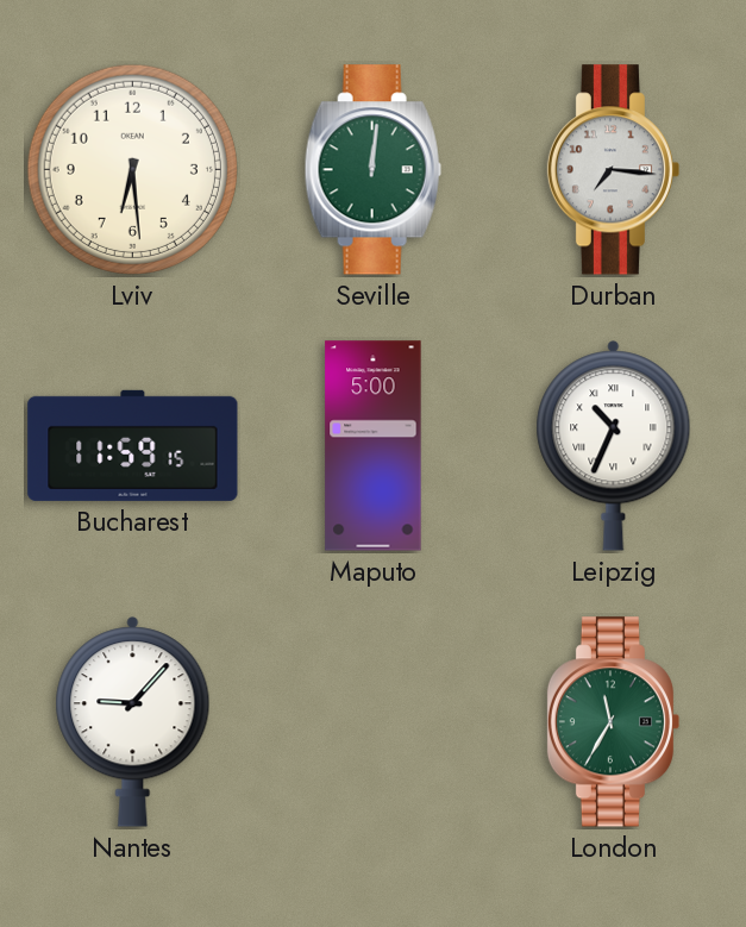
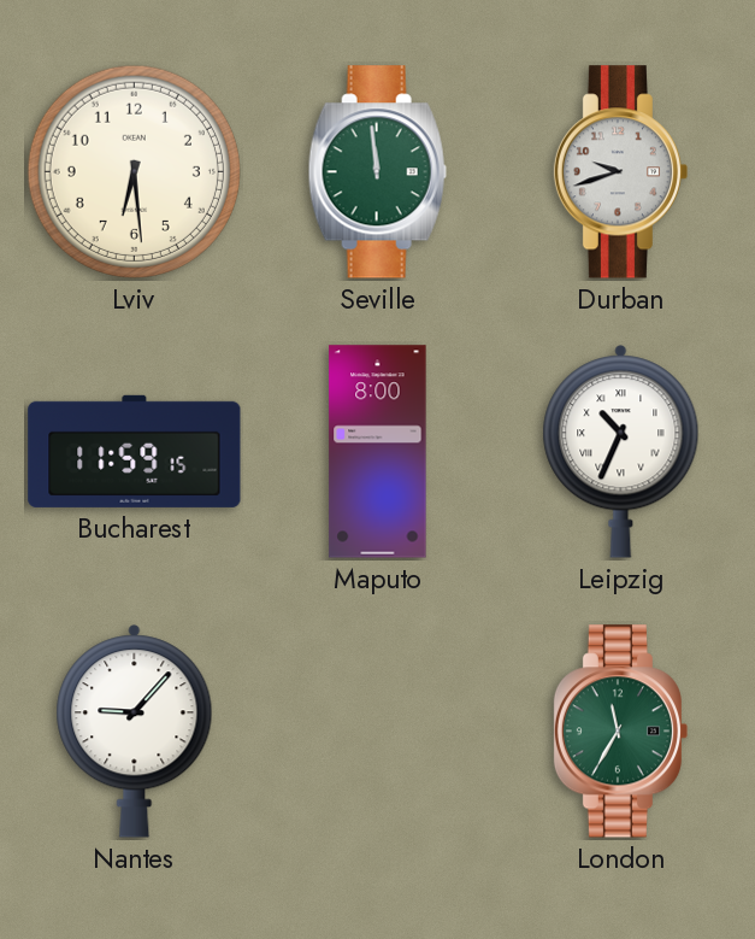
Seville: 12:01 -> 11:59 (377, 172)
Durban: 7:16 -> 9:42 (620, 172)
Maputo: 5:00 -> 8:00 (378, 452)
